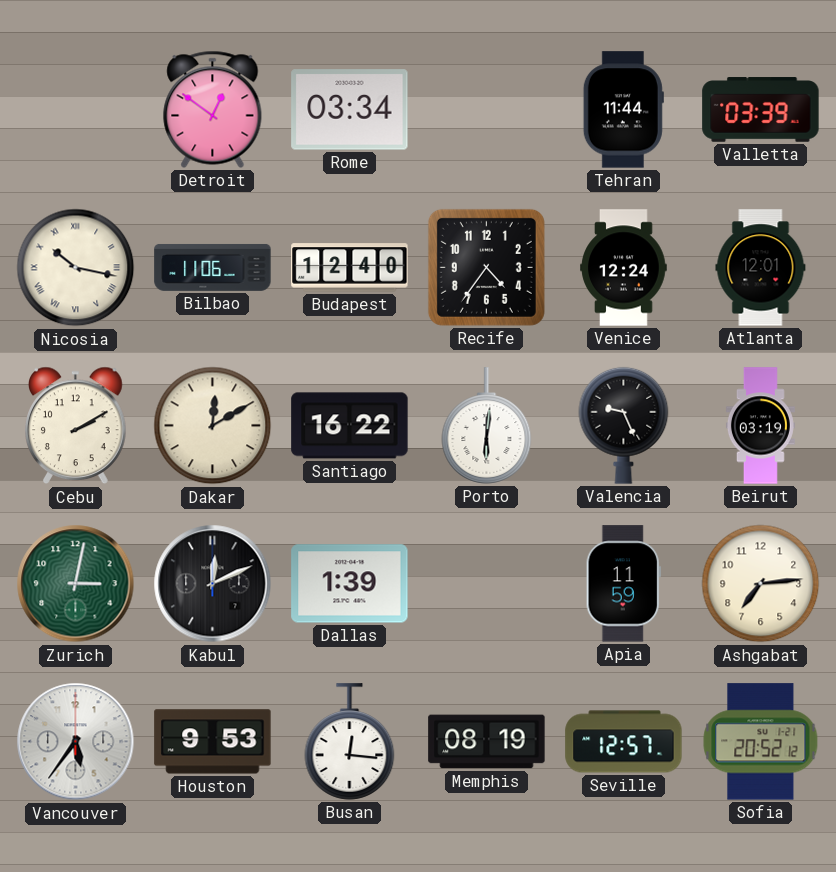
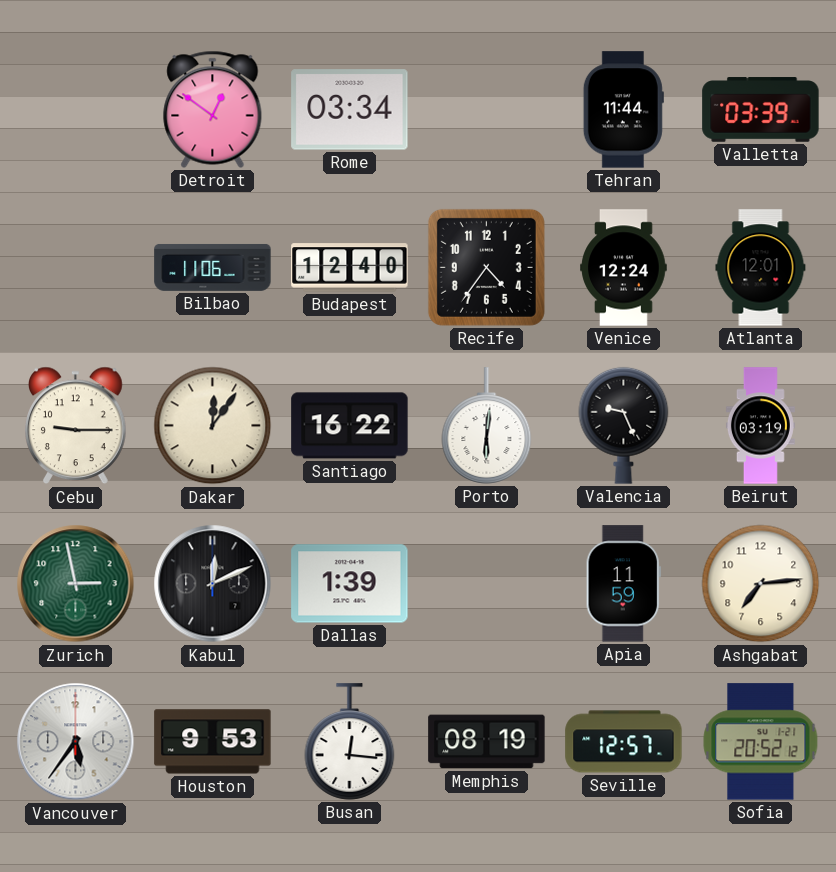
Nicosia: 10:17 -> none (76, 268)
Cebu: 2:10 -> 9:15 (76, 426)
Dakar: 12:10 -> 12:06 (213, 426)
Zurich: 3:02 -> 2:58 (76, 584)
